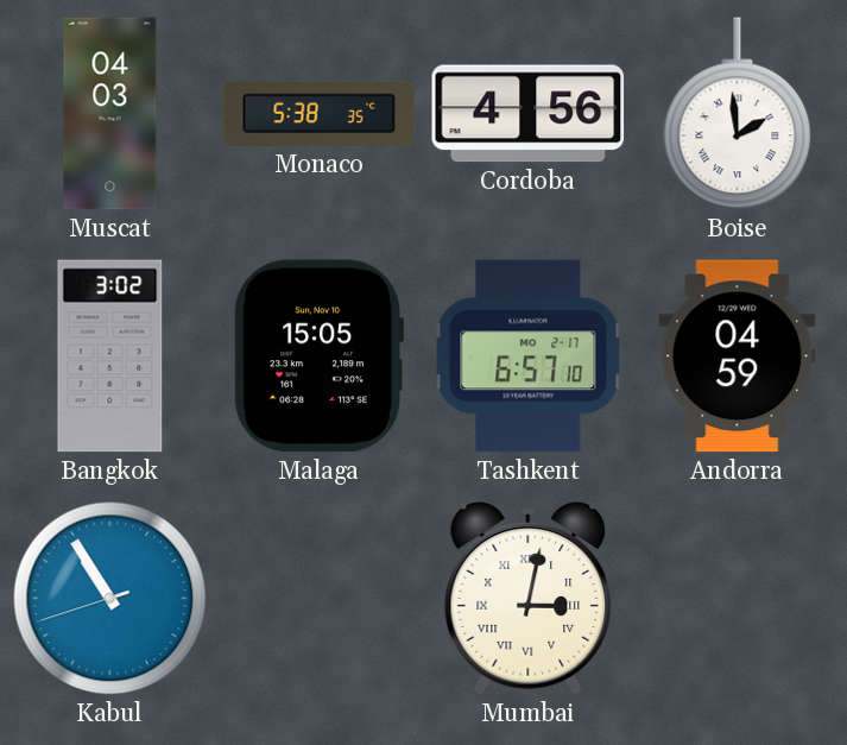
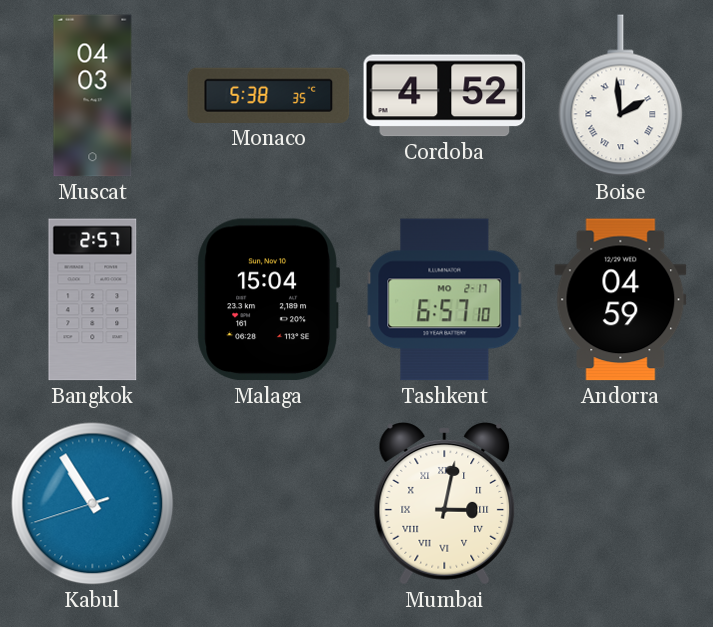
Cordoba: 4:56 -> 4:52 (445, 96)
Bangkok: 3:02 -> 2:57 (93, 300)
Malaga: 15:05 -> 15:04 (269, 300)
